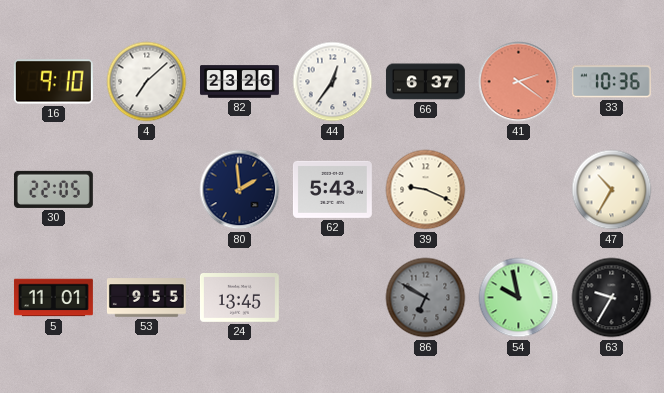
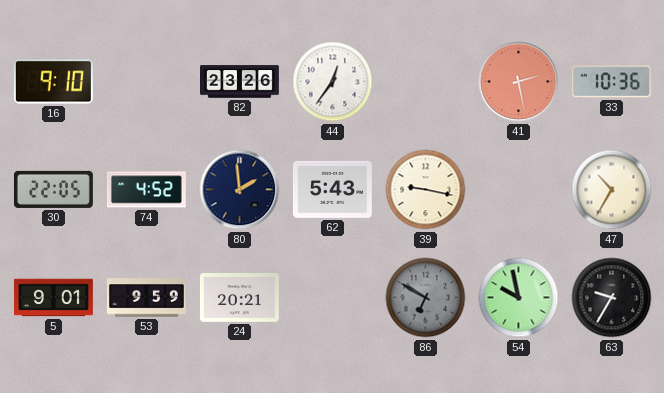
4: 7:08 -> none (147, 82)
66: 6:37 -> none (425, 82)
41: 2:21 -> 2:28 (519, 82)
74: none -> 4:52 (146, 190)
39: 9:19 -> 9:17 (426, 190)
5: 11:01 -> 9:01 (53, 298)
53: 9:55 -> 9:59 (146, 298)
24: 13:45 -> 20:21 (239, 298)
